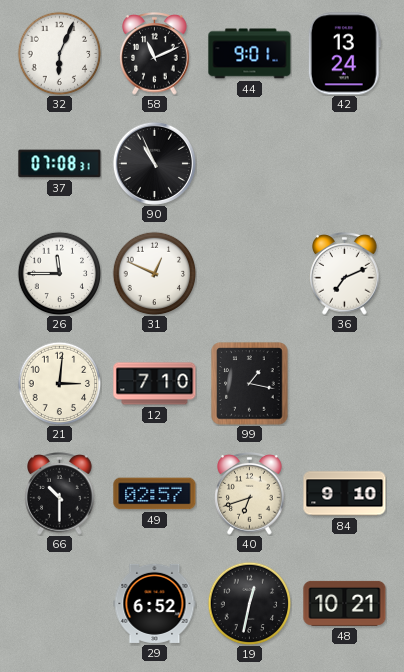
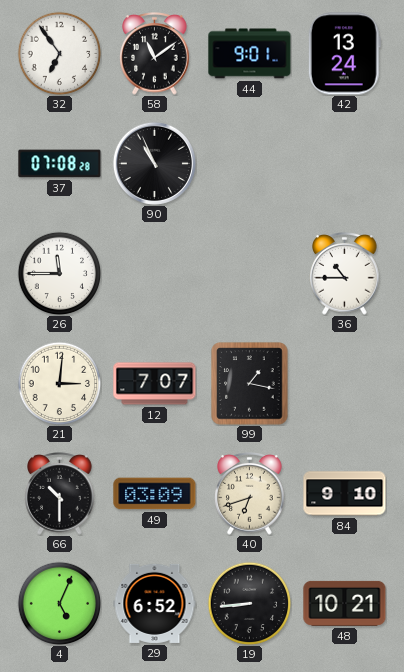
32: 6:04 -> 6:54 (59, 53)
58: 11:11 -> 11:09 (155, 54)
37: 07:08:31 -> 07:08:28 (60, 164)
31: 12:49 -> none (154, 273)
36: 7:11 -> 10:45 (345, 274)
12: 7:10 -> 7:07 (155, 384)
49: 02:57 -> 03:09 (155, 494)
4: none -> 5:04 (59, 603)
19: 12:32 -> 8:44 (249, 603)
